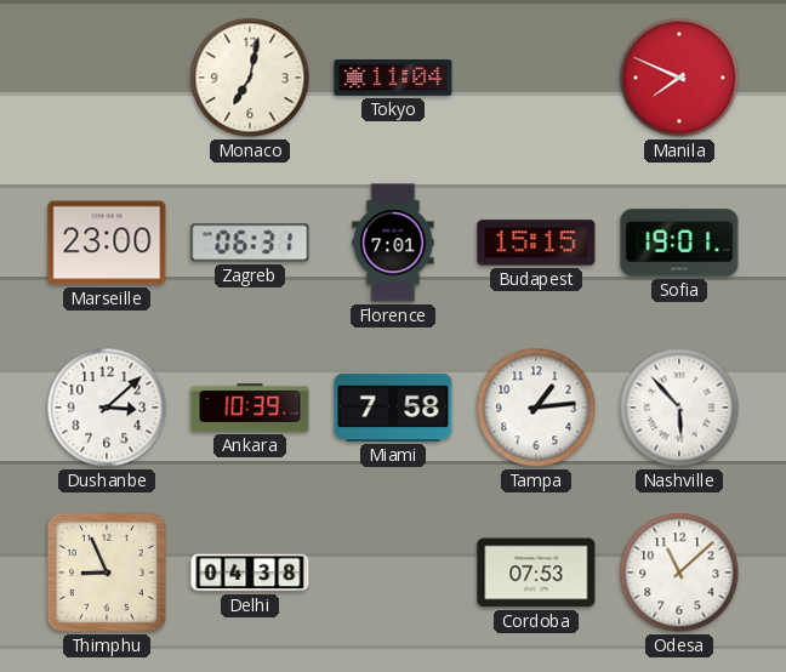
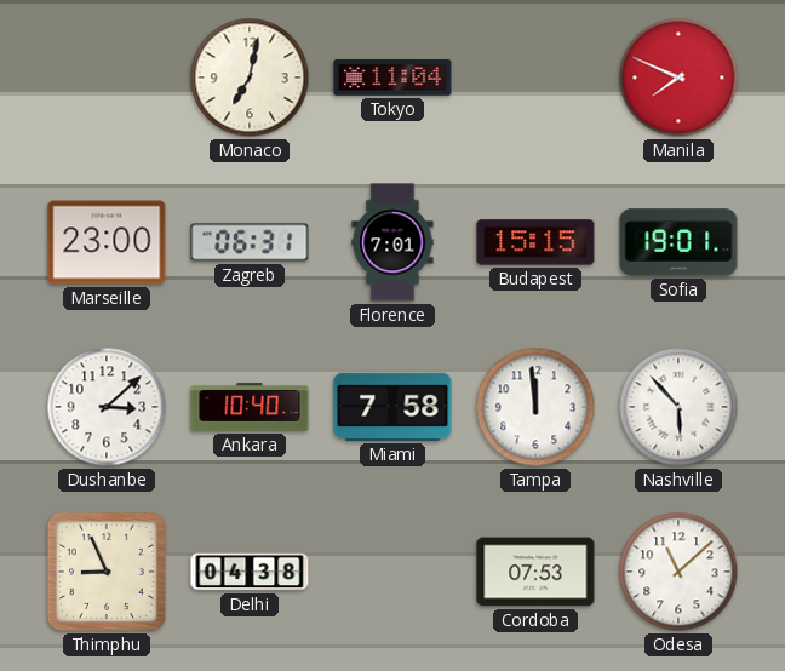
Ankara: 10:39 -> 10:40 (250, 407)
Tampa: 1:14 -> 11:59 (535, 407)
